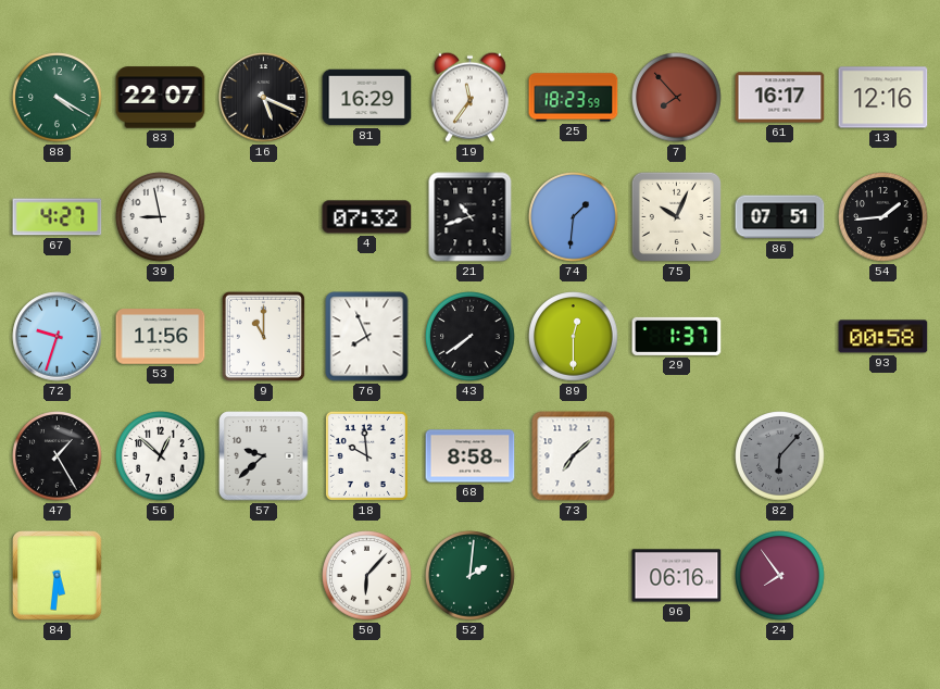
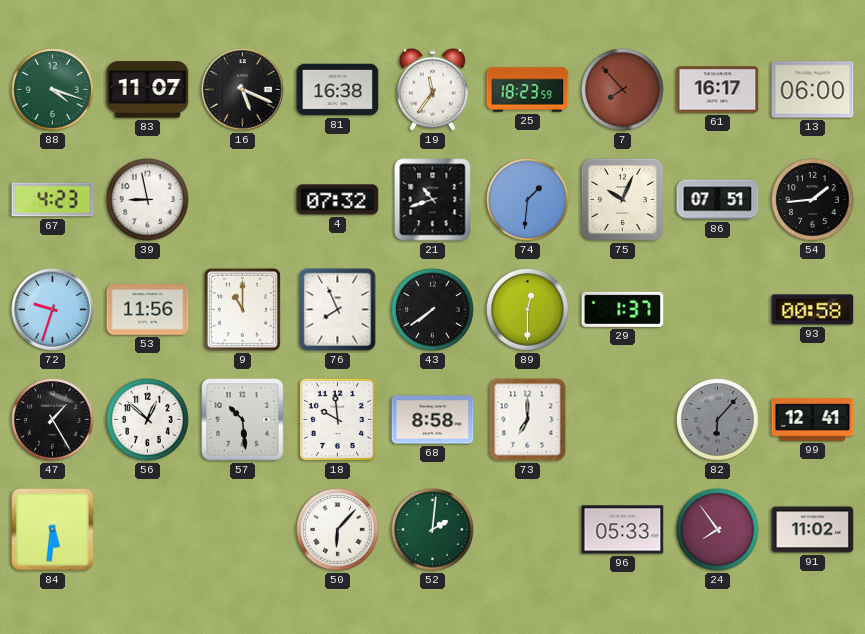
88: 4:20 -> 4:18 (53, 90)
83: 22:07 -> 11:07 (148, 90)
81: 16:29 -> 16:38 (338, 90)
13: 12:16 -> 06:00 (813, 90)
67: 4:27 -> 4:23 (53, 200)
57: 9:38 -> 10:29 (243, 420)
73: 7:08 -> 7:00 (528, 420)
99: none -> 12:41 (813, 420)
96: 06:16 -> 05:33 (623, 530)
91: none -> 11:02 (813, 530)
